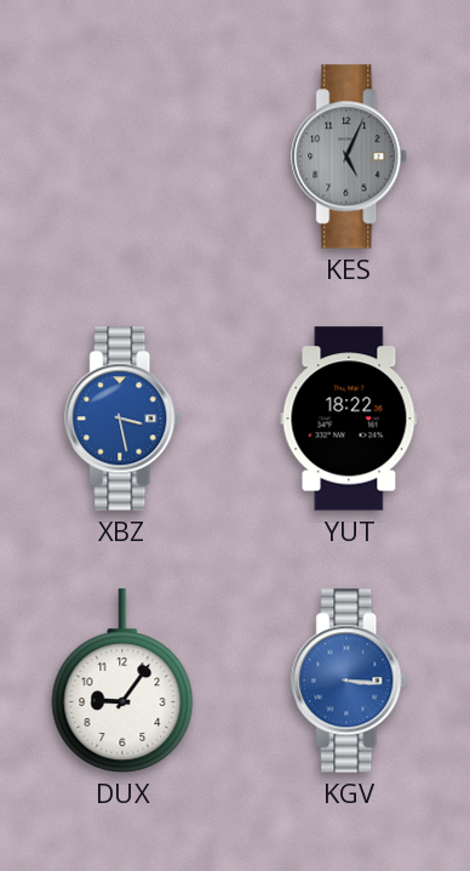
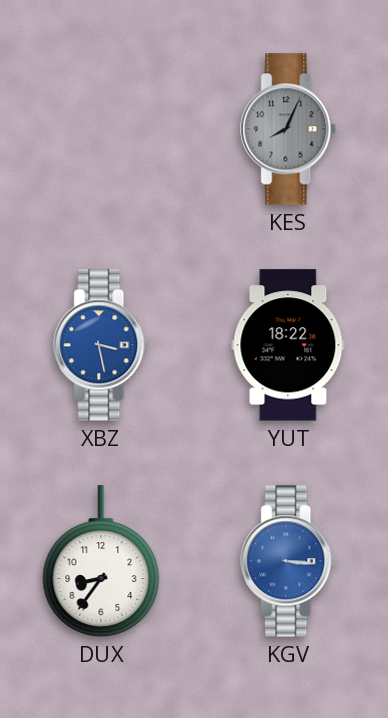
KES: 5:04 -> 8:04 (289, 129)
DUX: 9:06 -> 8:36 (101, 561)
